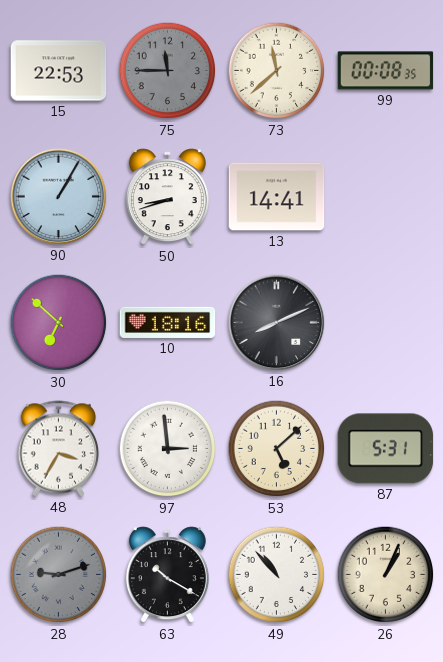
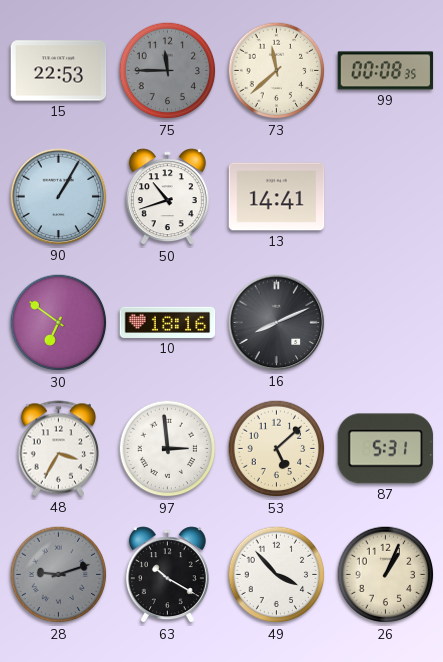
50: 8:42 -> 10:42 (167, 197)
30: 6:52 -> 6:51 (59, 323)
49: 10:53 -> 3:53 (277, 575)
